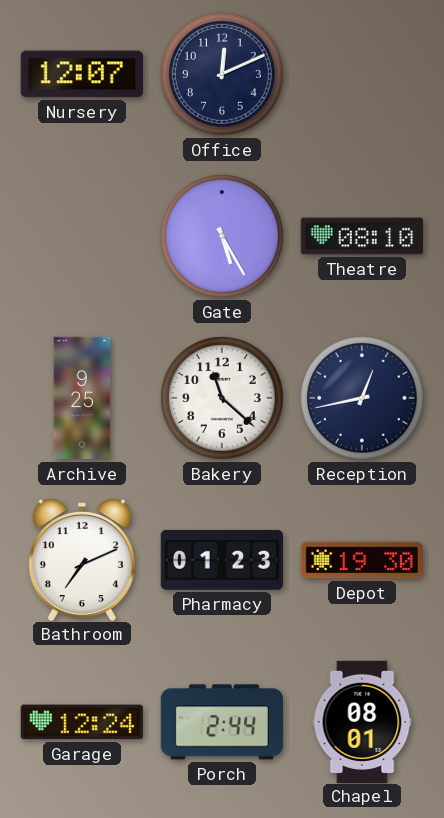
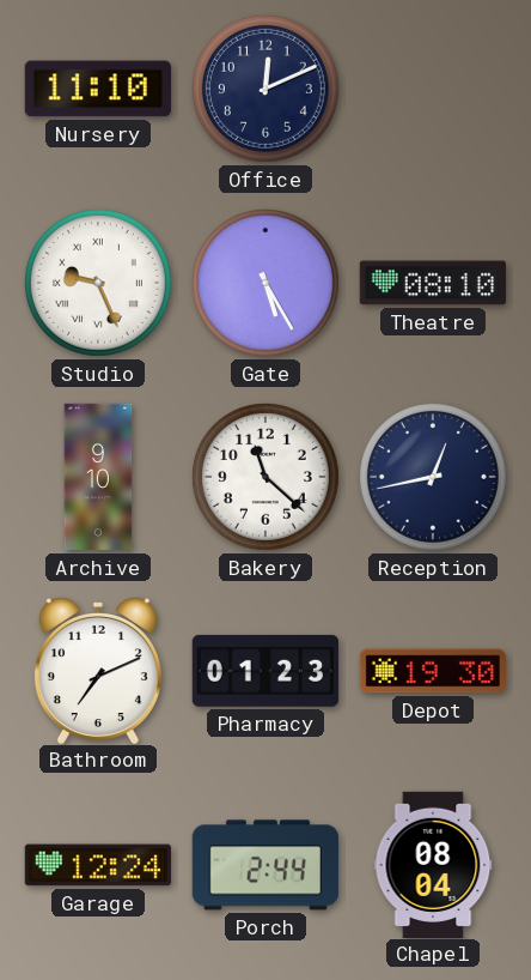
Nursery: 12:07 -> 11:10 (98, 89)
Studio: none -> 9:26 (98, 283)
Archive: 9:25 -> 9:10 (98, 477)
Chapel: 08:01 -> 08:04 (433, 864)
